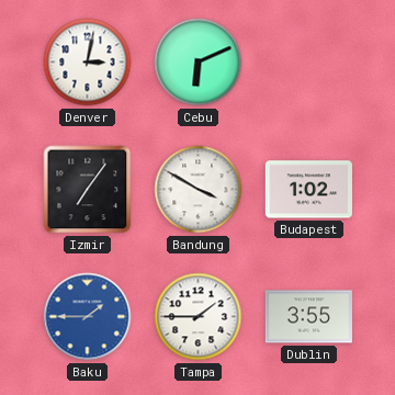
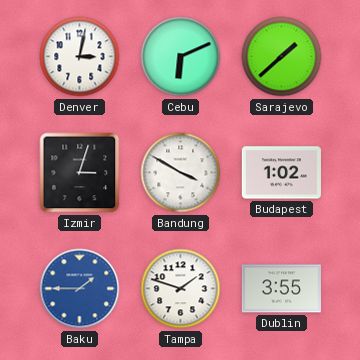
Sarajevo: none -> 1:38 (282, 57)
Izmir: 7:06 -> 3:03 (80, 173)
Tampa: 1:45 -> 1:48 (181, 289)
